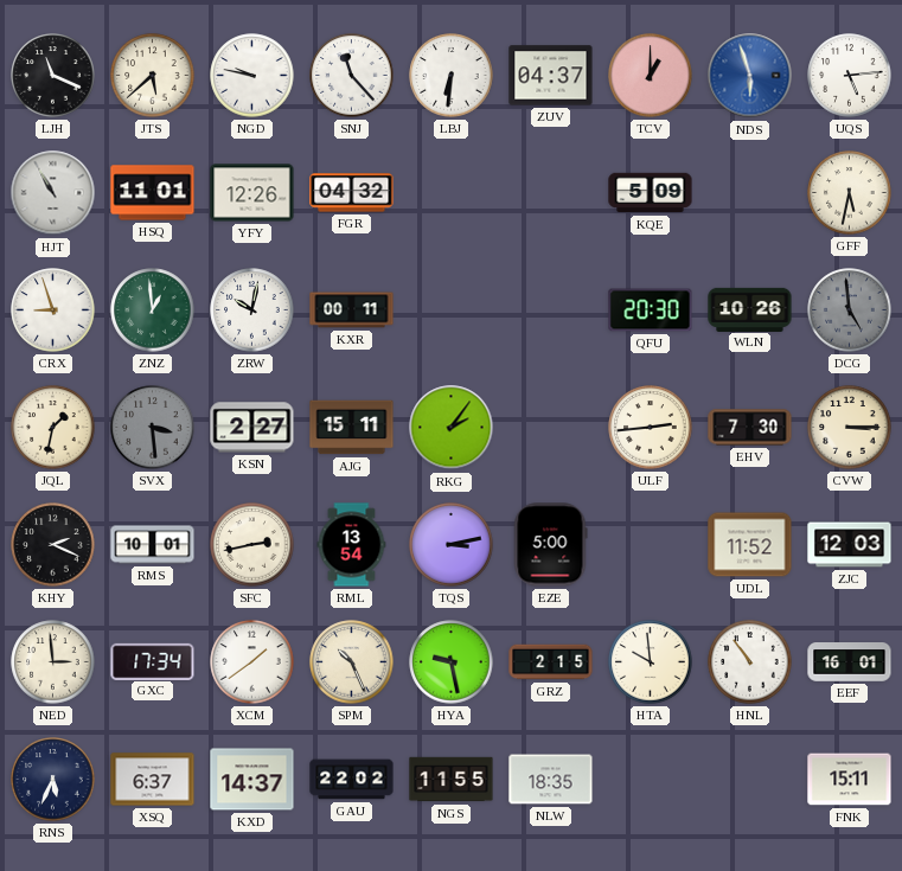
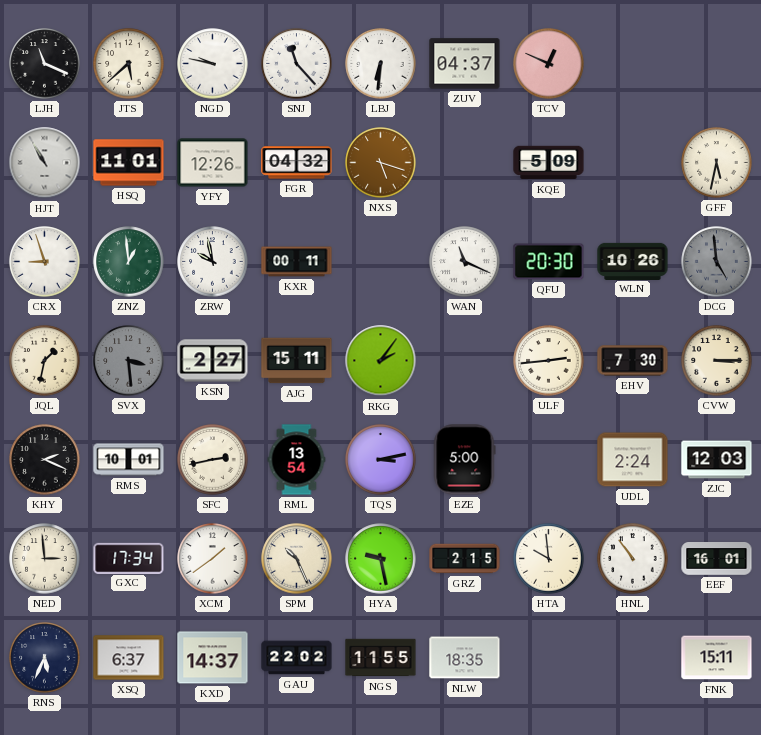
TCV: 1:00 -> 12:49 (549, 64)
NDS: 5:57 -> none (750, 76)
UQS: 5:14 -> none (850, 76)
NXS: none -> 5:18 (381, 163)
ZRW: 10:02 -> 9:58 (213, 262)
WAN: none -> 11:19 (465, 262)
UDL: 11:52 -> 2:24 (633, 460)
